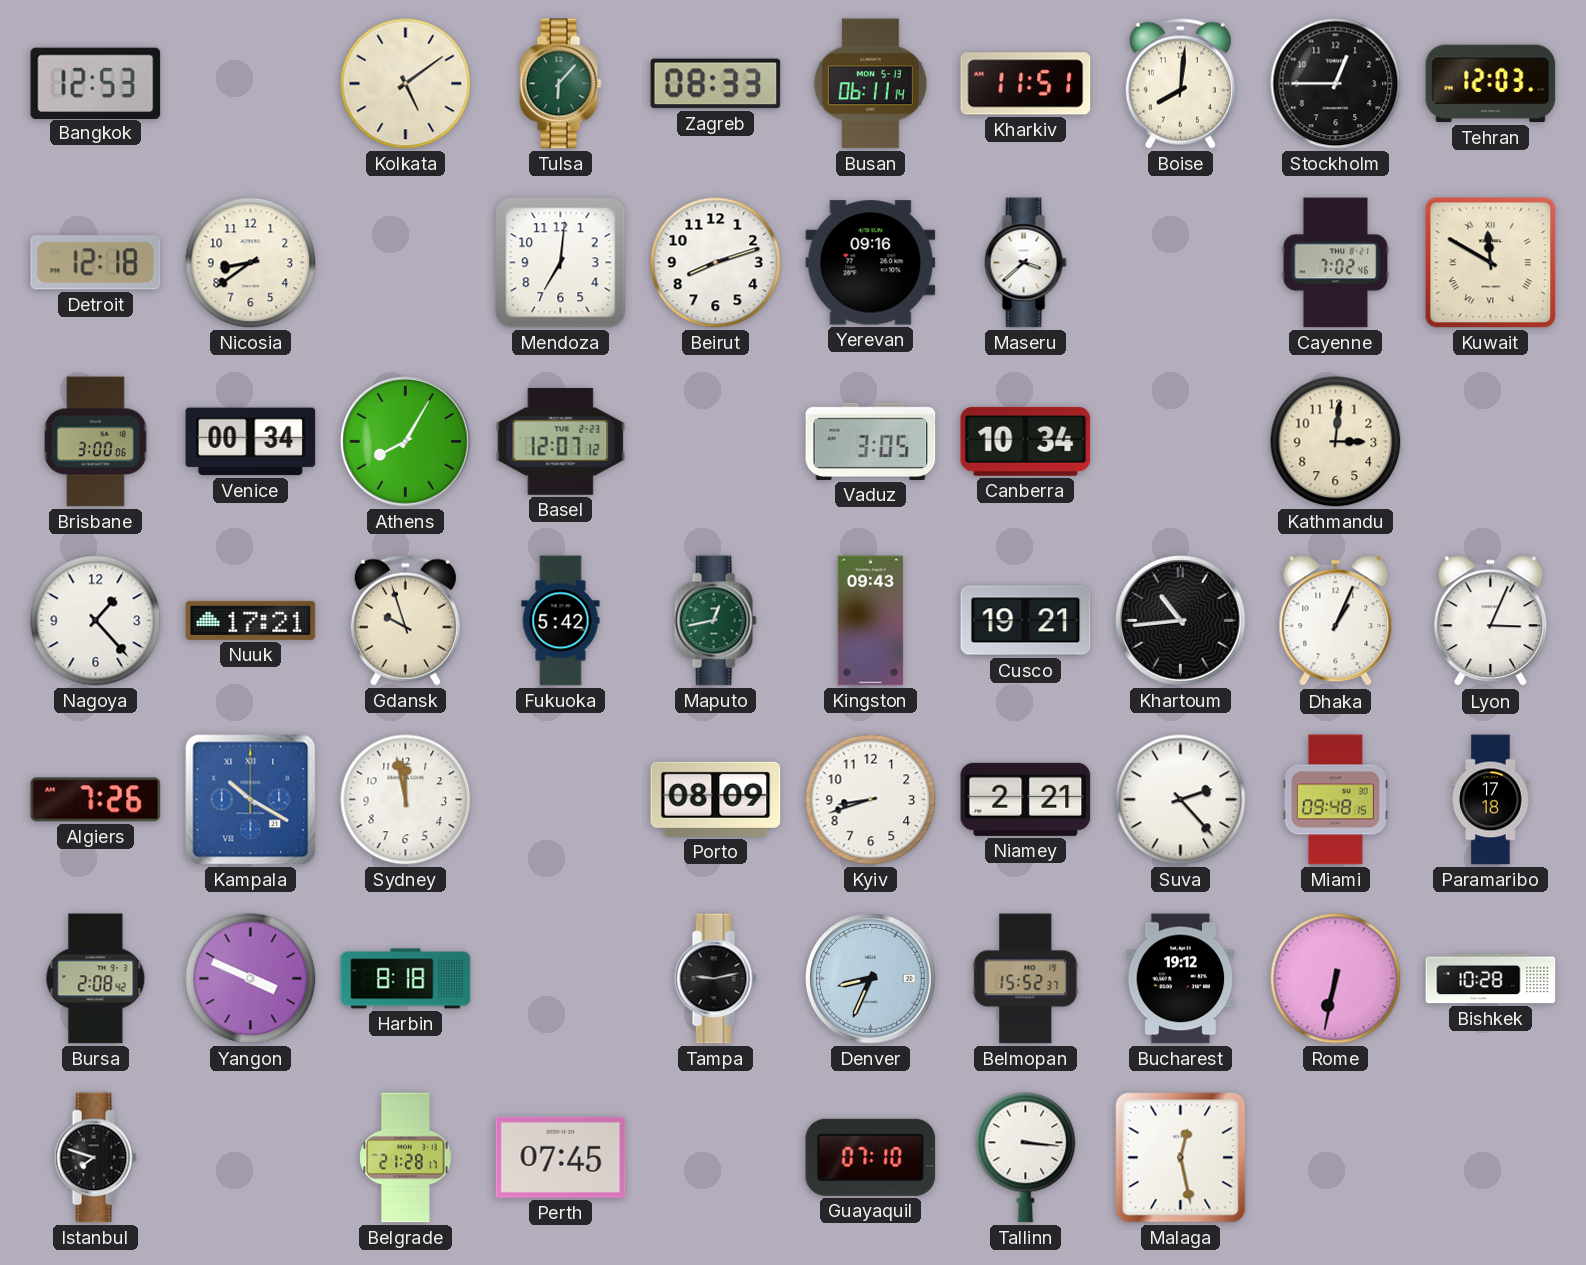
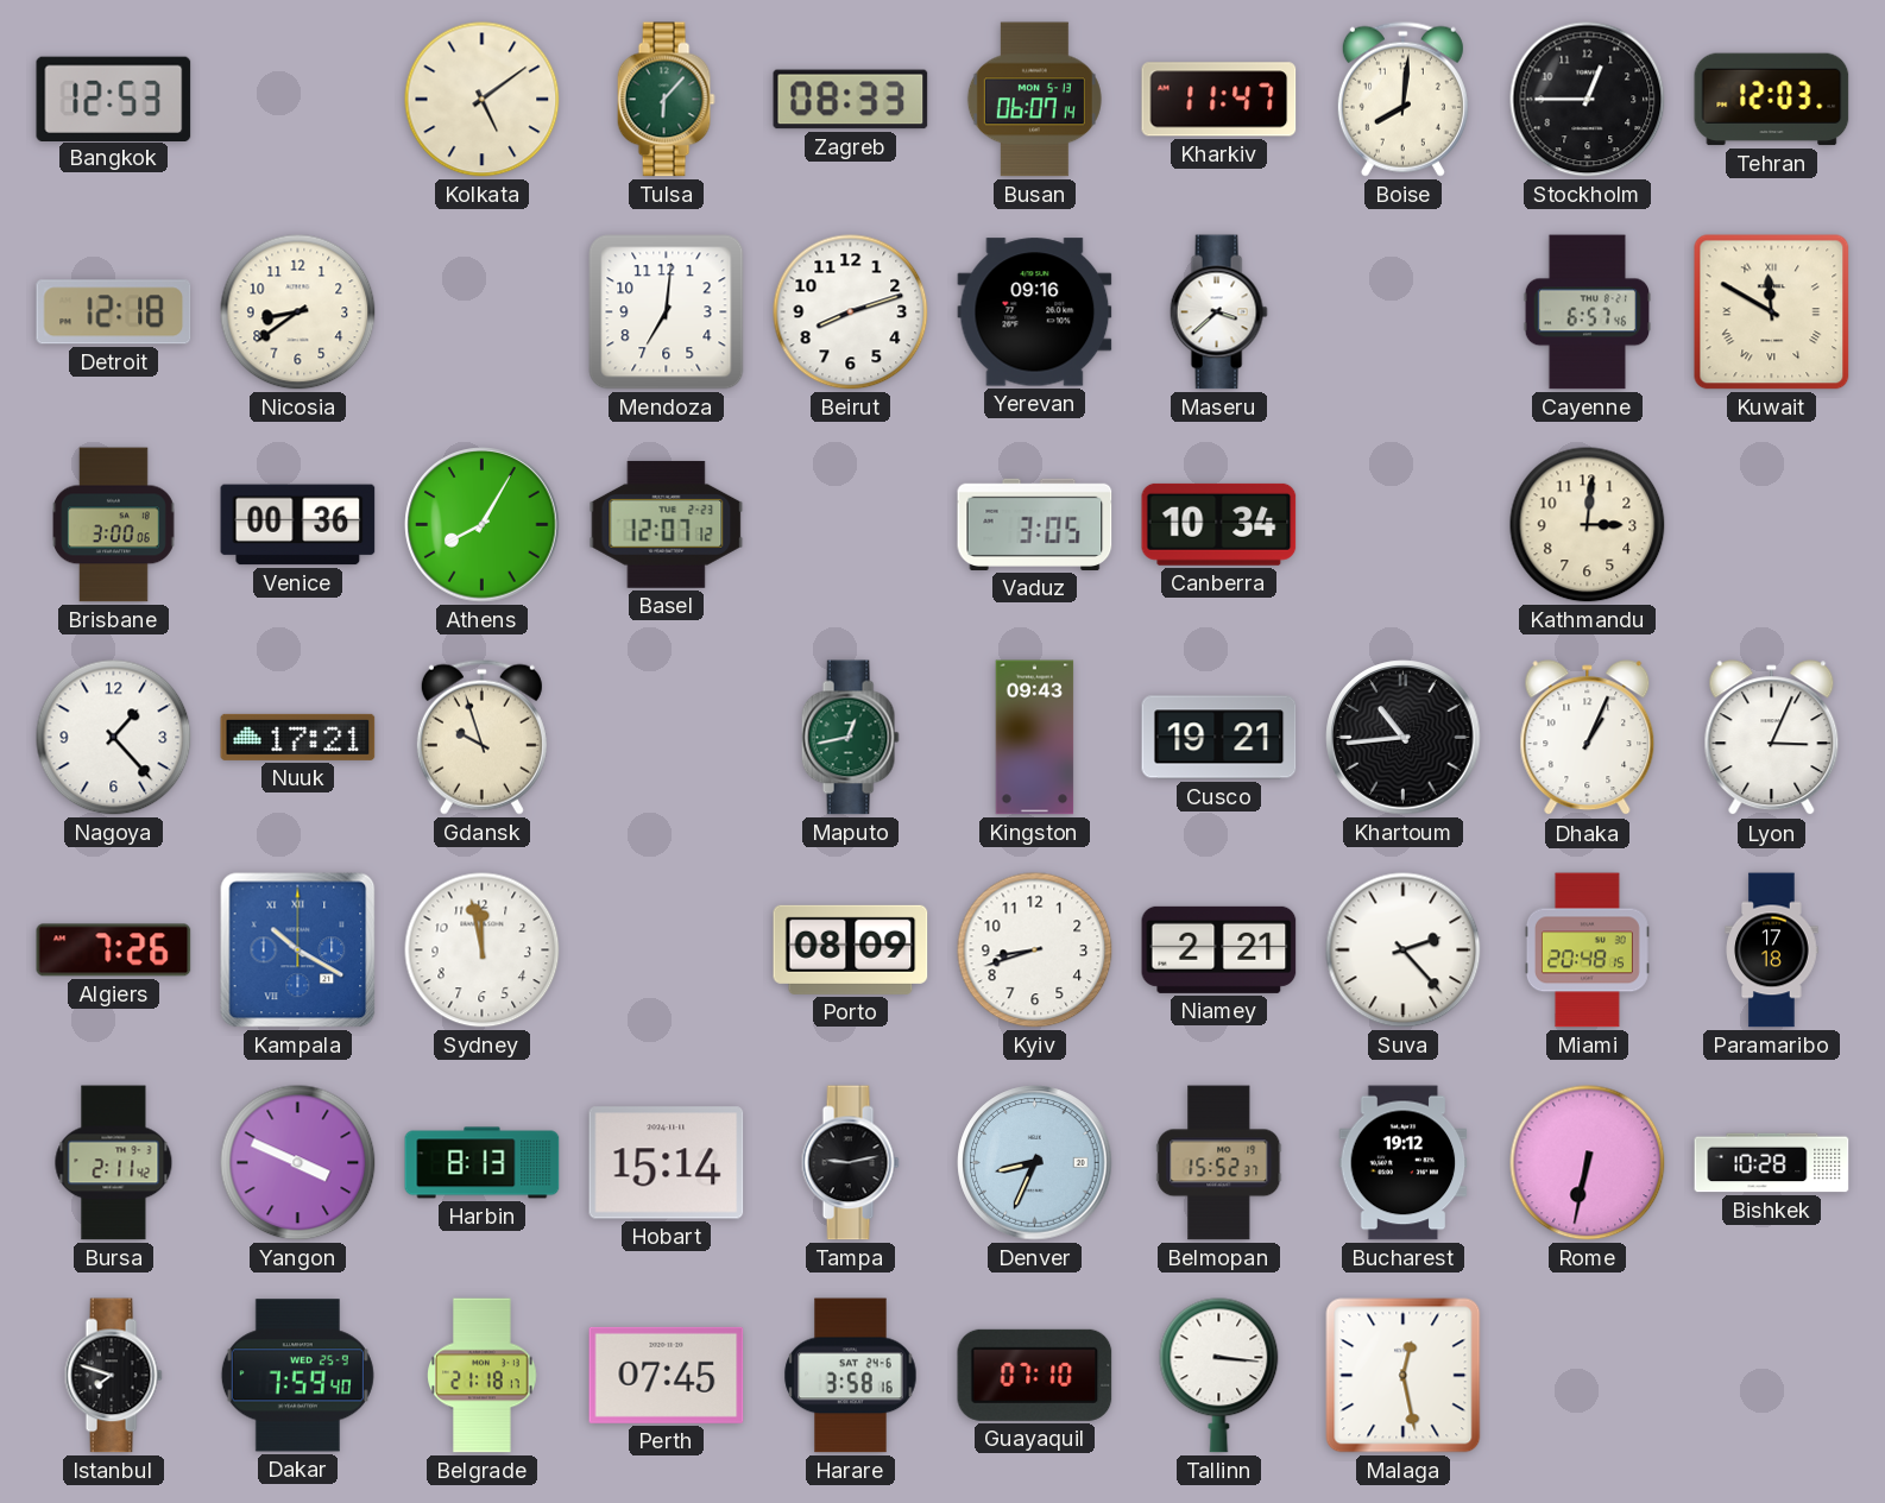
Busan: 06:11 -> 06:07 (1034, 100)
Kharkiv: 11:51 -> 11:47 (1219, 100)
Cayenne: 7:02 -> 6:57 (1587, 312)
Venice: 00:34 -> 00:36 (298, 525)
Fukuoka: 5:42 -> none (561, 621)
Miami: 09:48 -> 20:48 (1587, 951)
Bursa: 2:08 -> 2:11 (114, 1163)
Harbin: 8:18 -> 8:13 (483, 1163)
Hobart: none -> 15:14 (667, 1163)
Dakar: none -> 7:59 (297, 1376)
Belgrade: 21:28 -> 21:18 (483, 1376)
Harare: none -> 3:58 (851, 1376)
